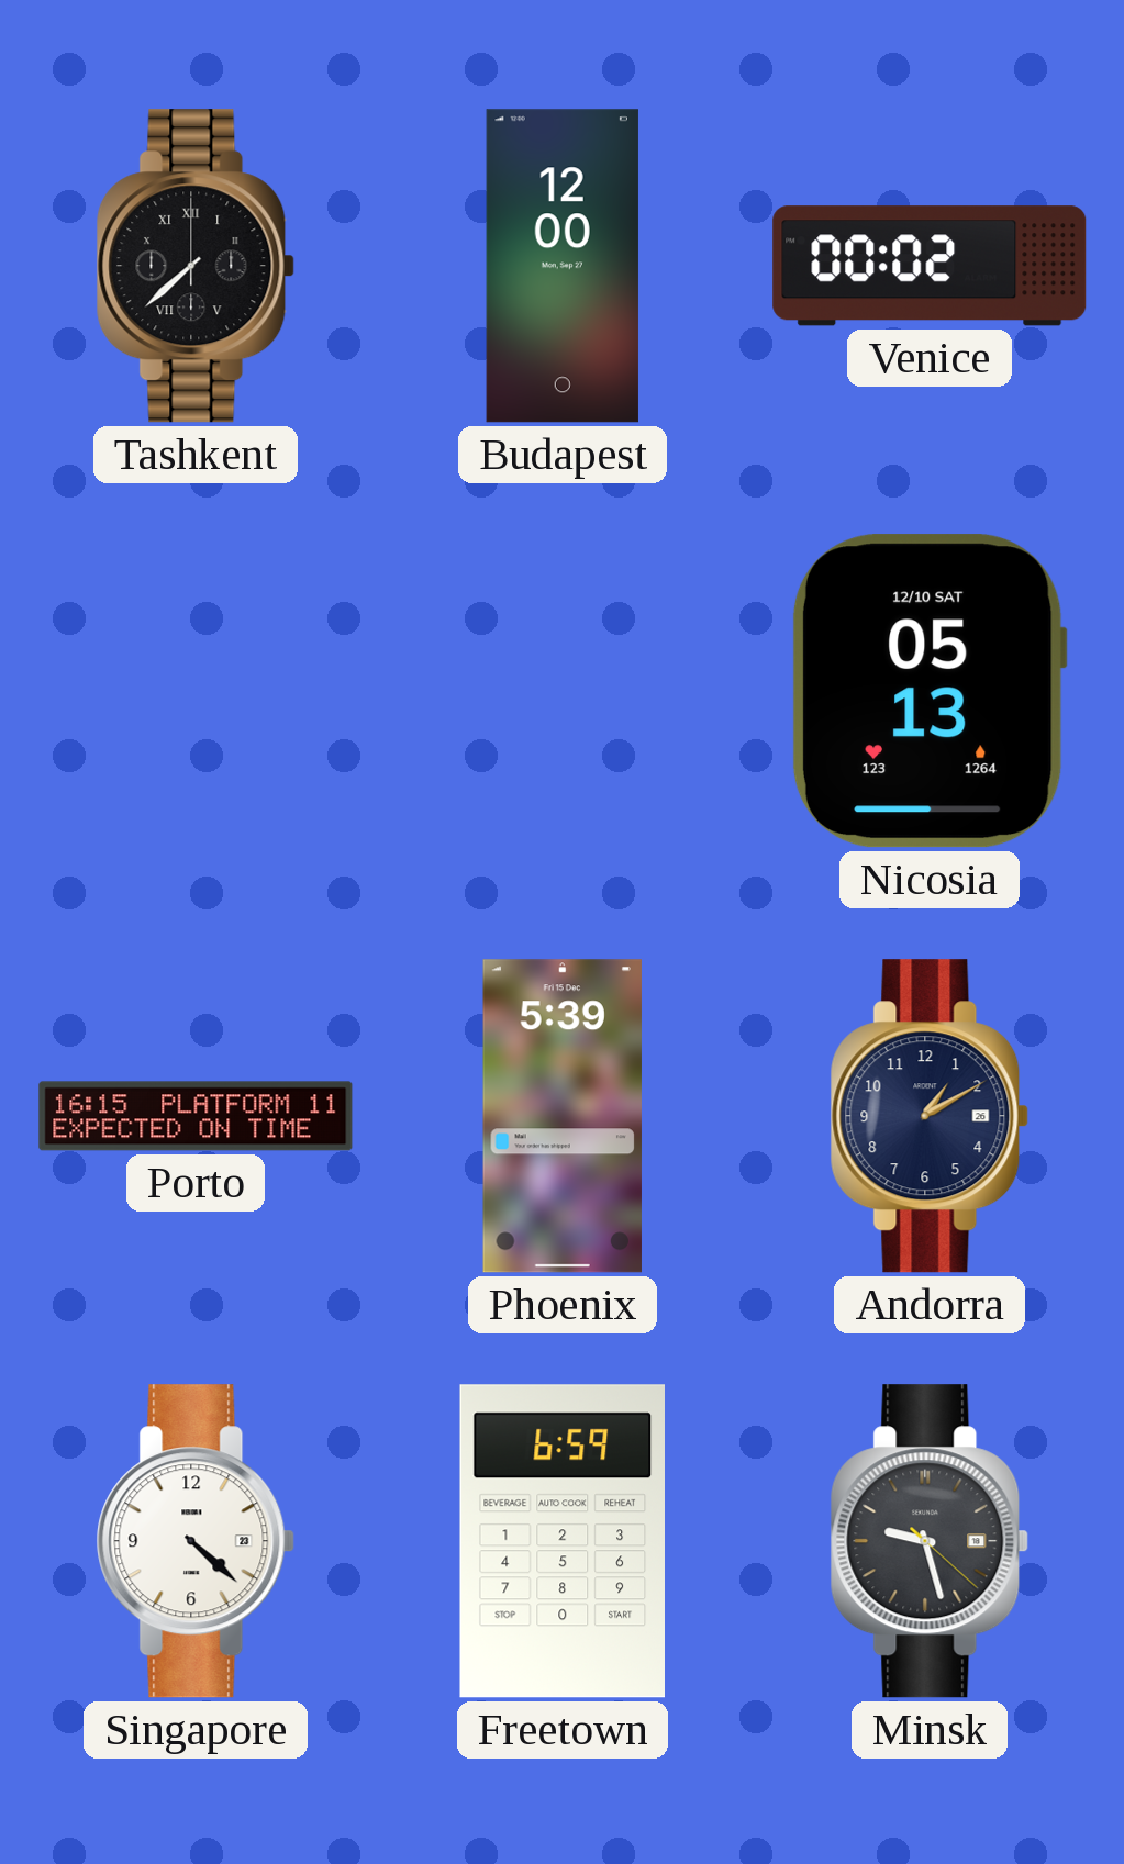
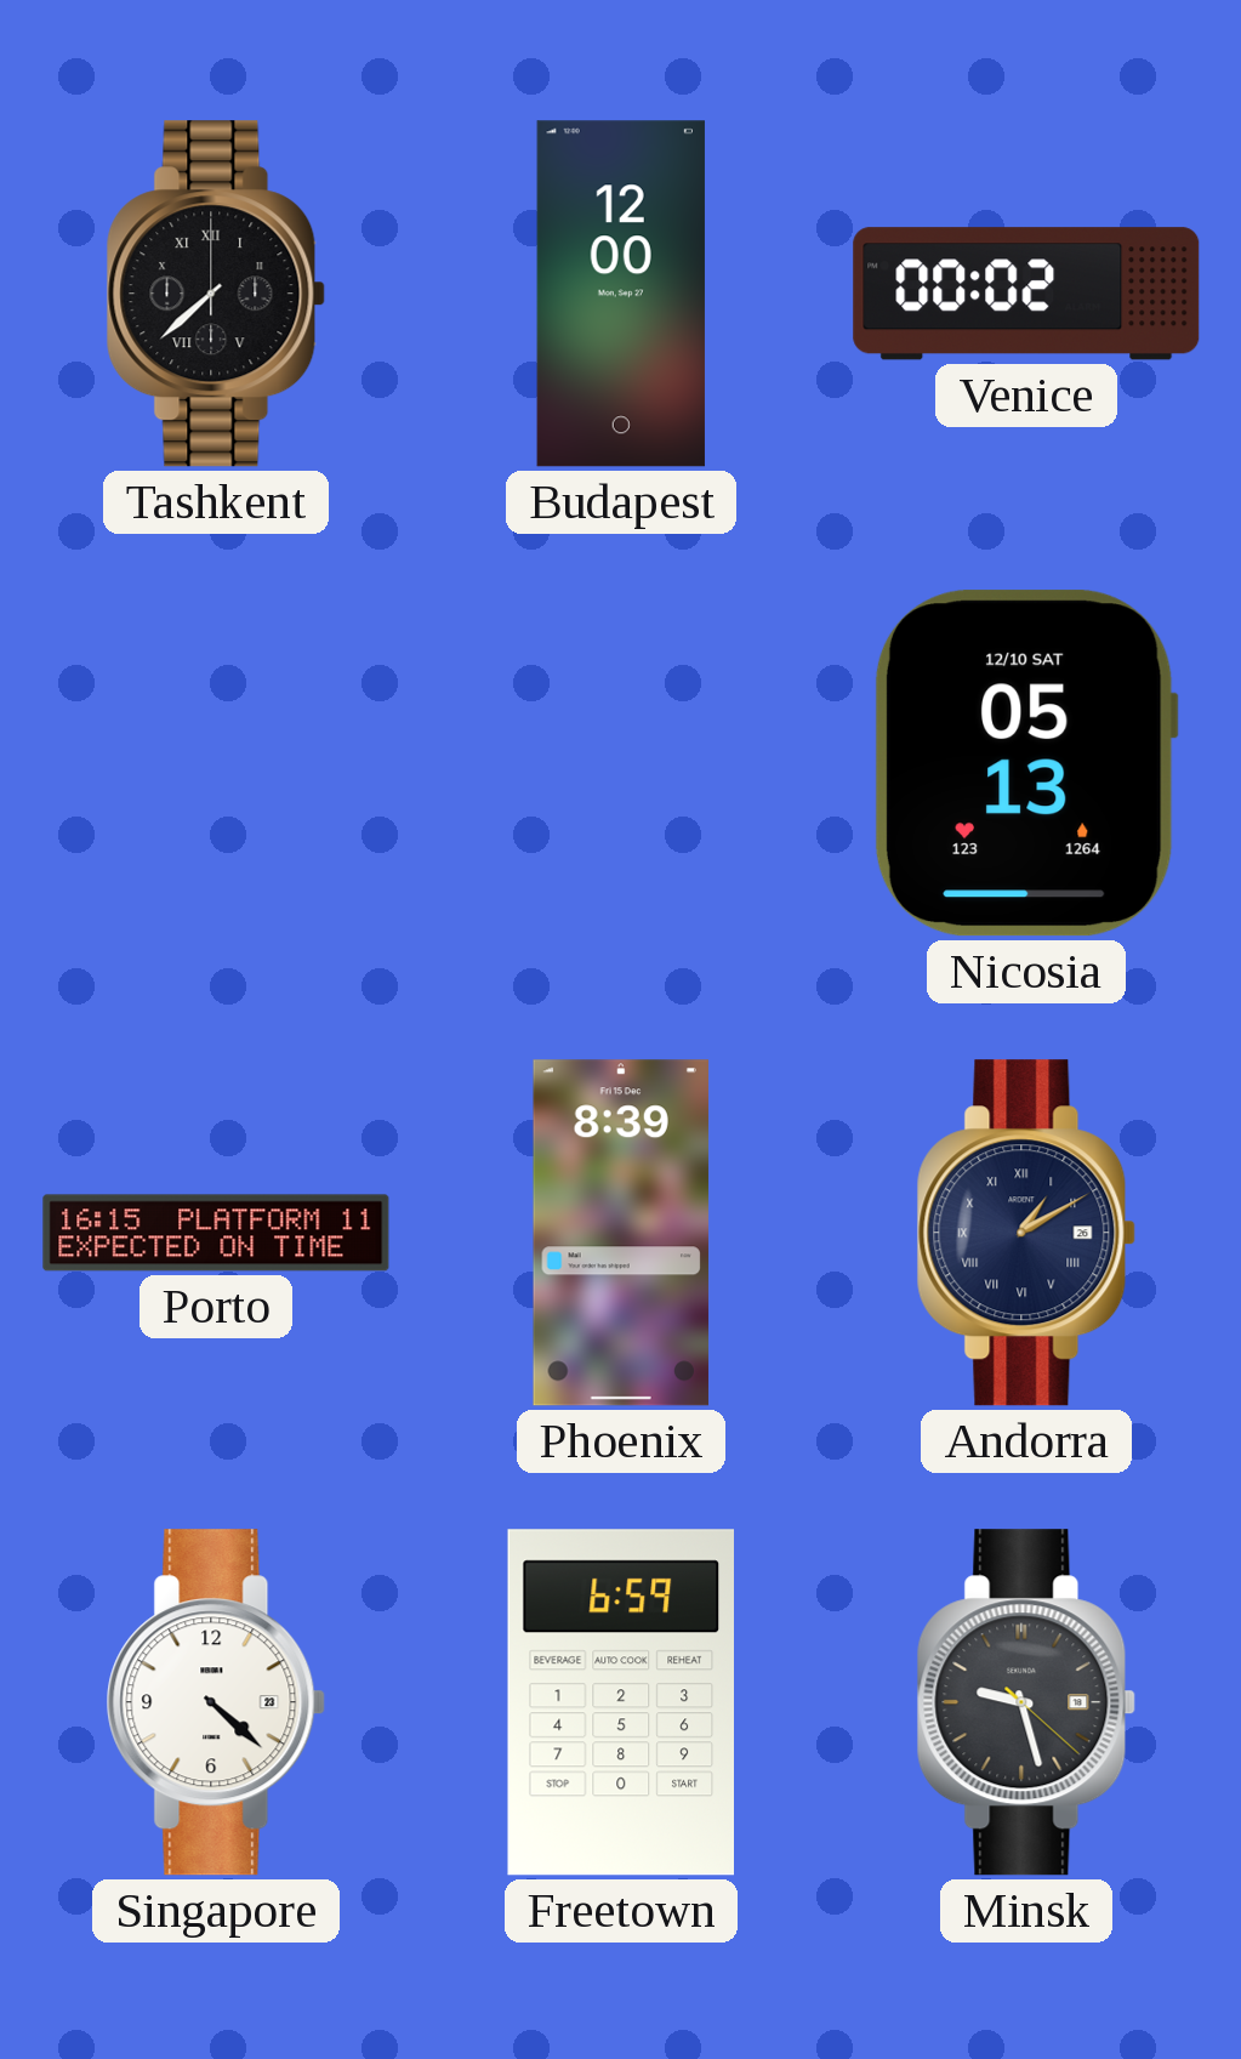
Phoenix: 5:39 -> 8:39 (621, 1233)
Andorra numerals: Arabic -> Roman (1026, 1233)
